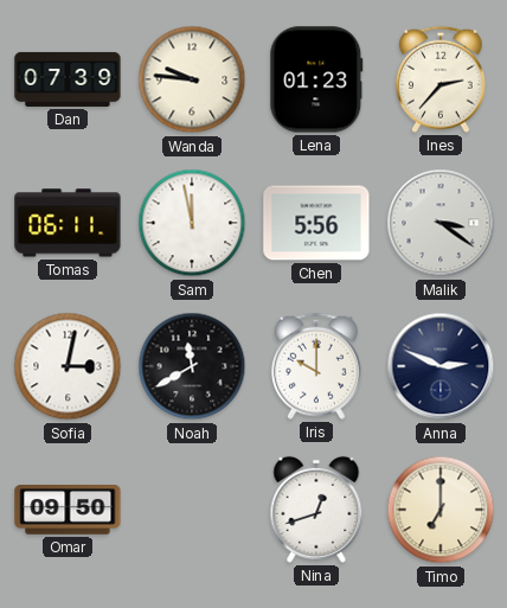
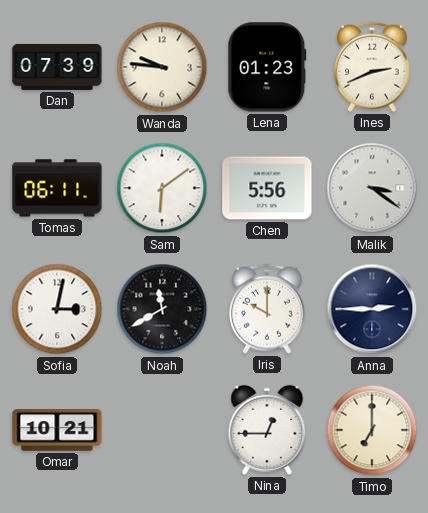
Ines: 2:37 -> 2:41 (372, 67)
Sam: 11:58 -> 6:09 (162, 188)
Anna: 2:49 -> 2:45 (372, 309)
Omar: 09:50 -> 10:21 (57, 430)
Nina: 12:42 -> 12:45 (267, 430)
